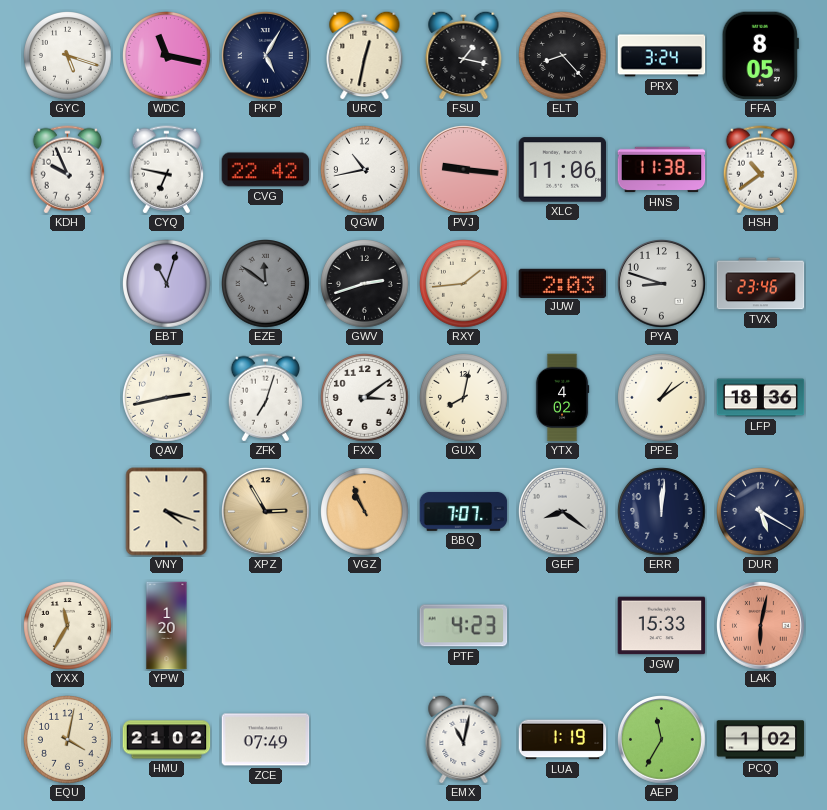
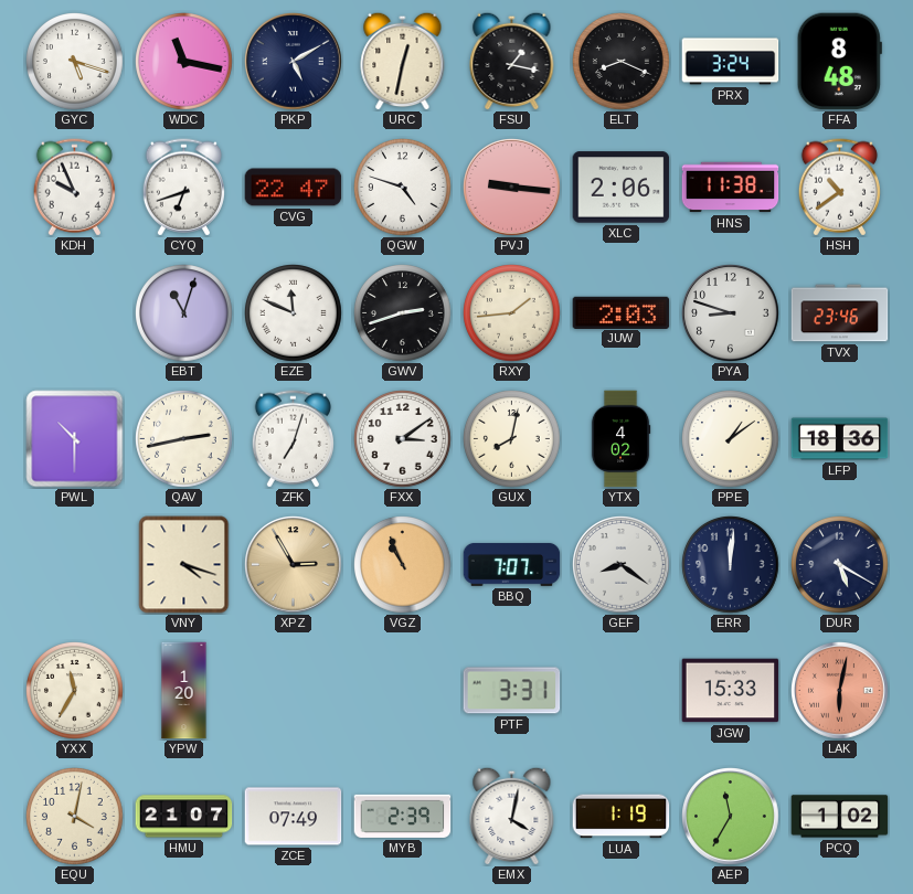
PKP: 5:05 -> 5:10 (294, 62)
ELT: 8:23 -> 8:19 (622, 62)
FFA: 8:05 -> 8:48 (839, 62)
CYQ: 6:47 -> 6:42 (183, 188)
CVG: 22:42 -> 22:47 (294, 188)
QGW: 10:43 -> 4:48 (403, 188)
XLC: 11:06 -> 2:06 (622, 188)
EZE: 11:51 -> 11:49 (294, 313)
EZE dial: grey -> white (294, 313)
PWL: none -> 10:30 (75, 439)
PTF: 4:23 -> 3:31 (512, 691)
HMU: 21:02 -> 21:07 (184, 817)
MYB: none -> 2:39 (403, 816)
EMX: 11:02 -> 4:02 (512, 816)
